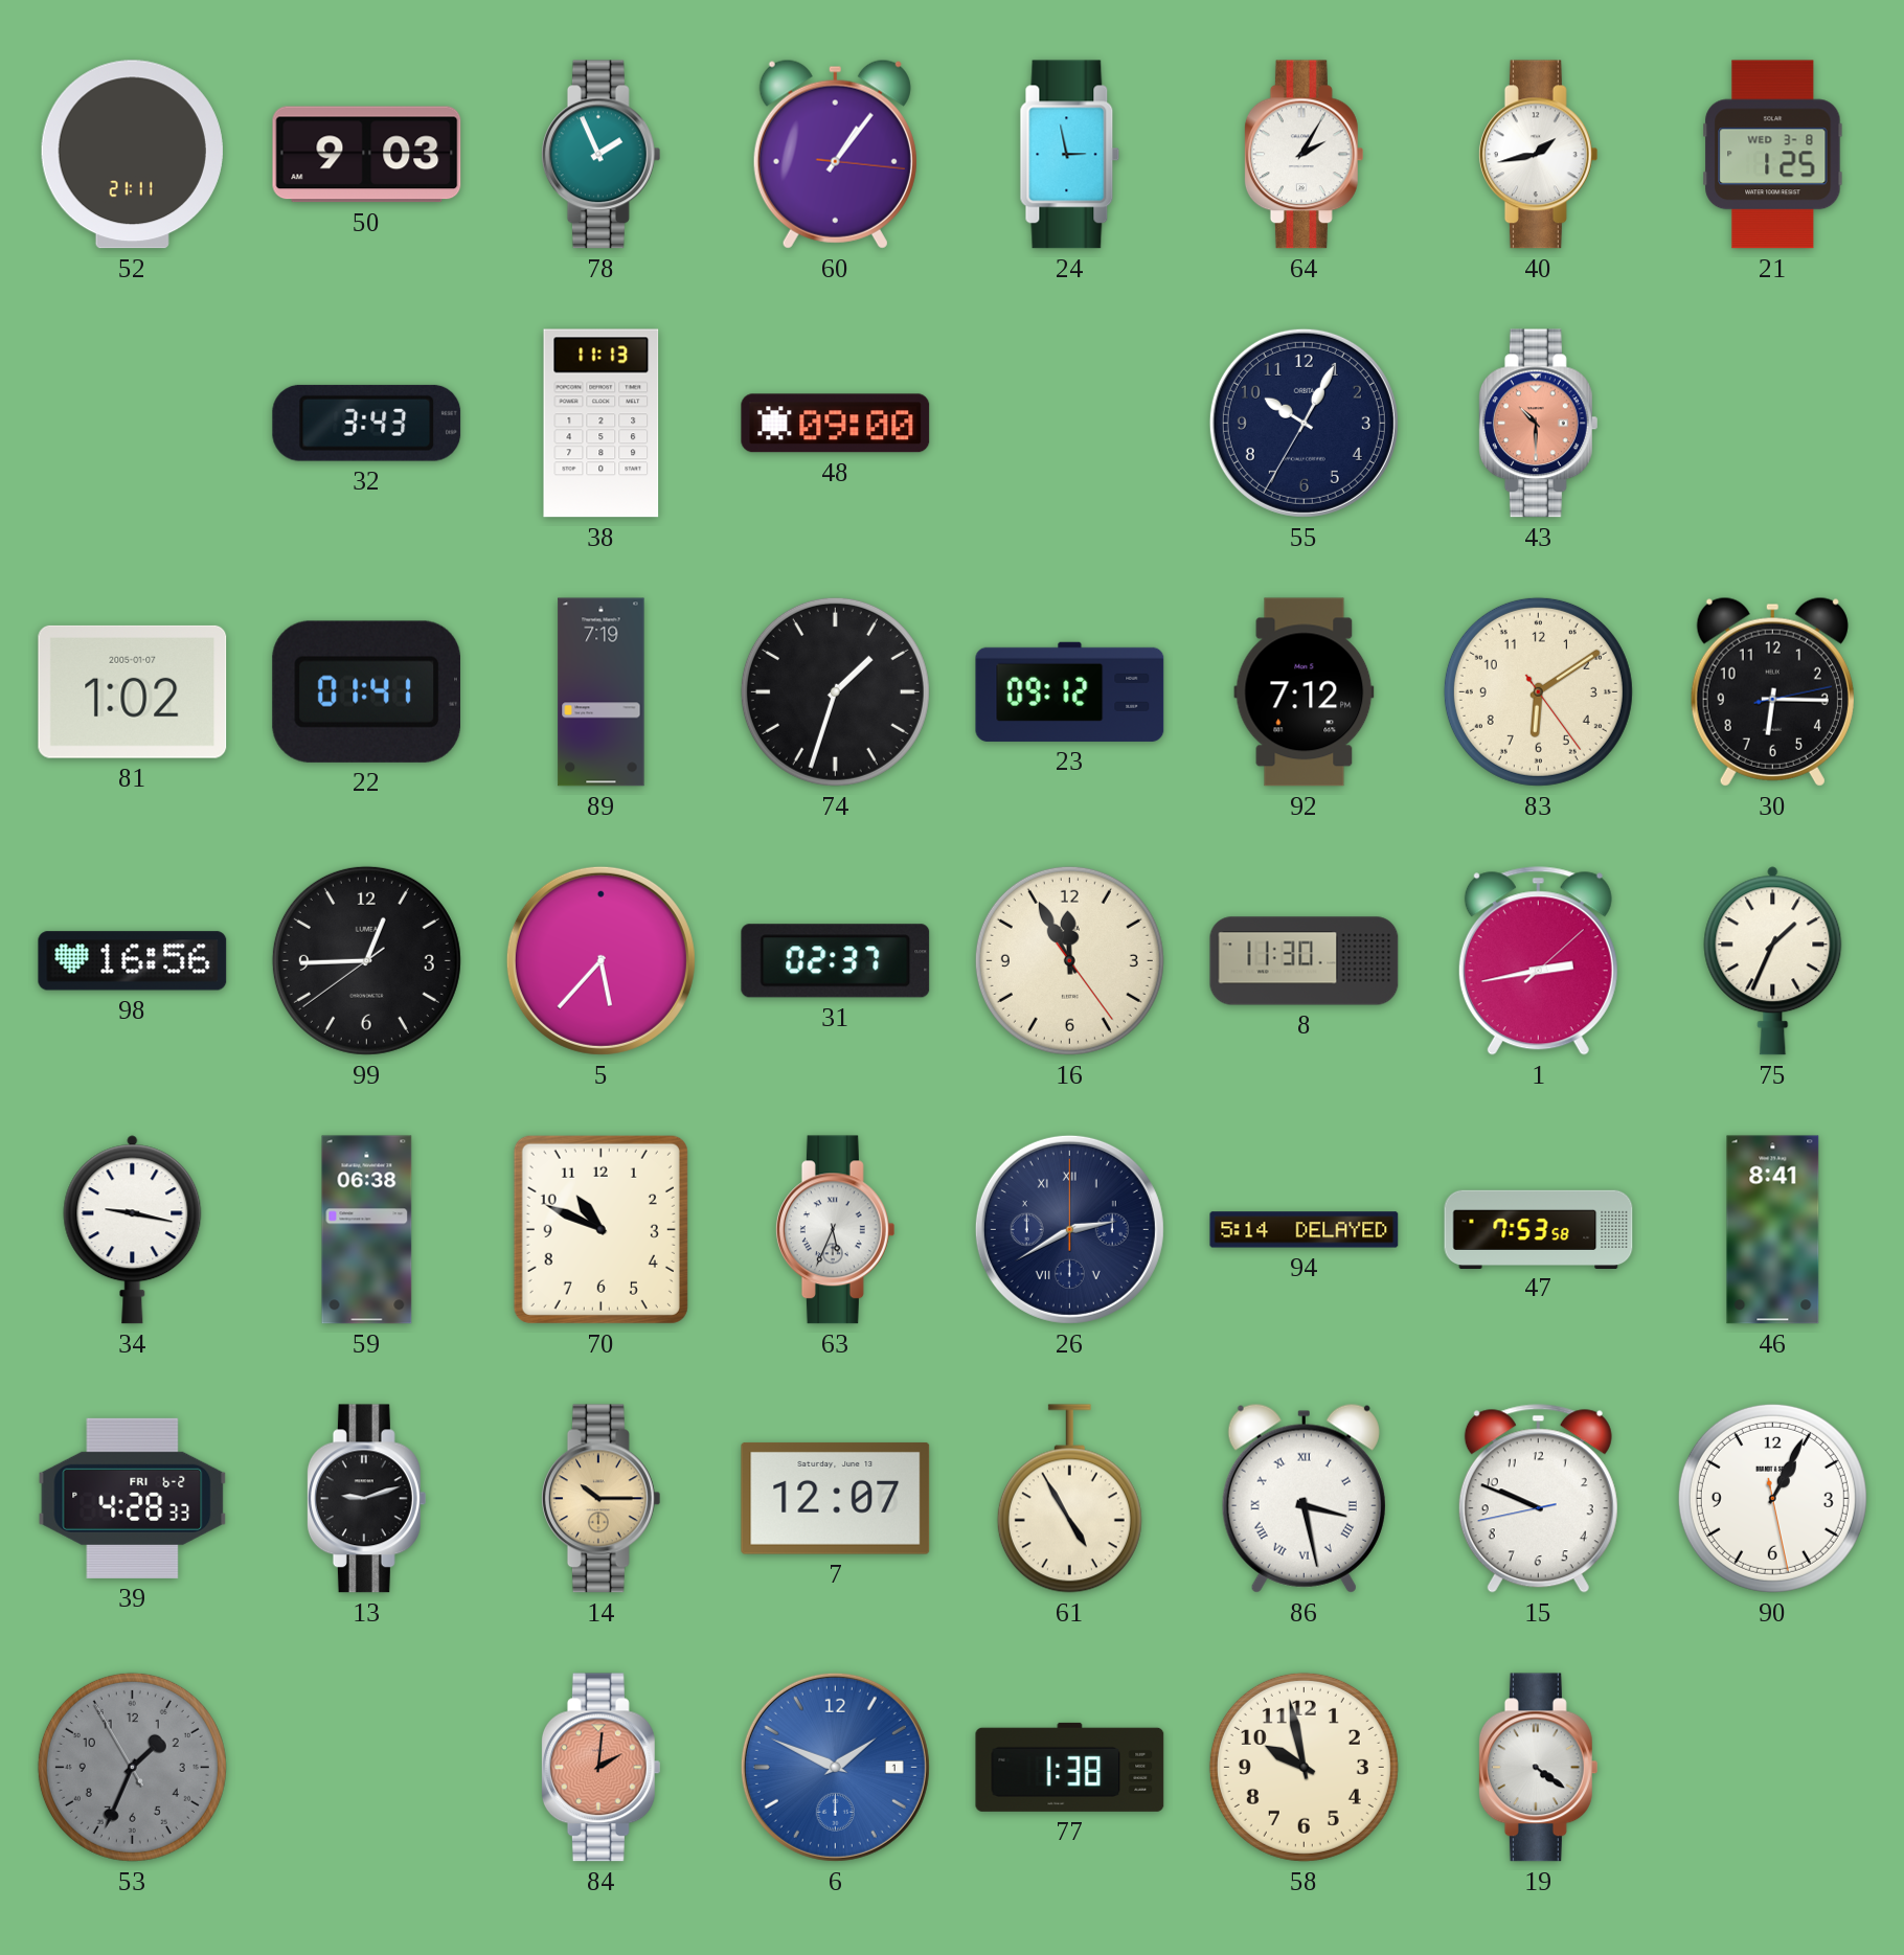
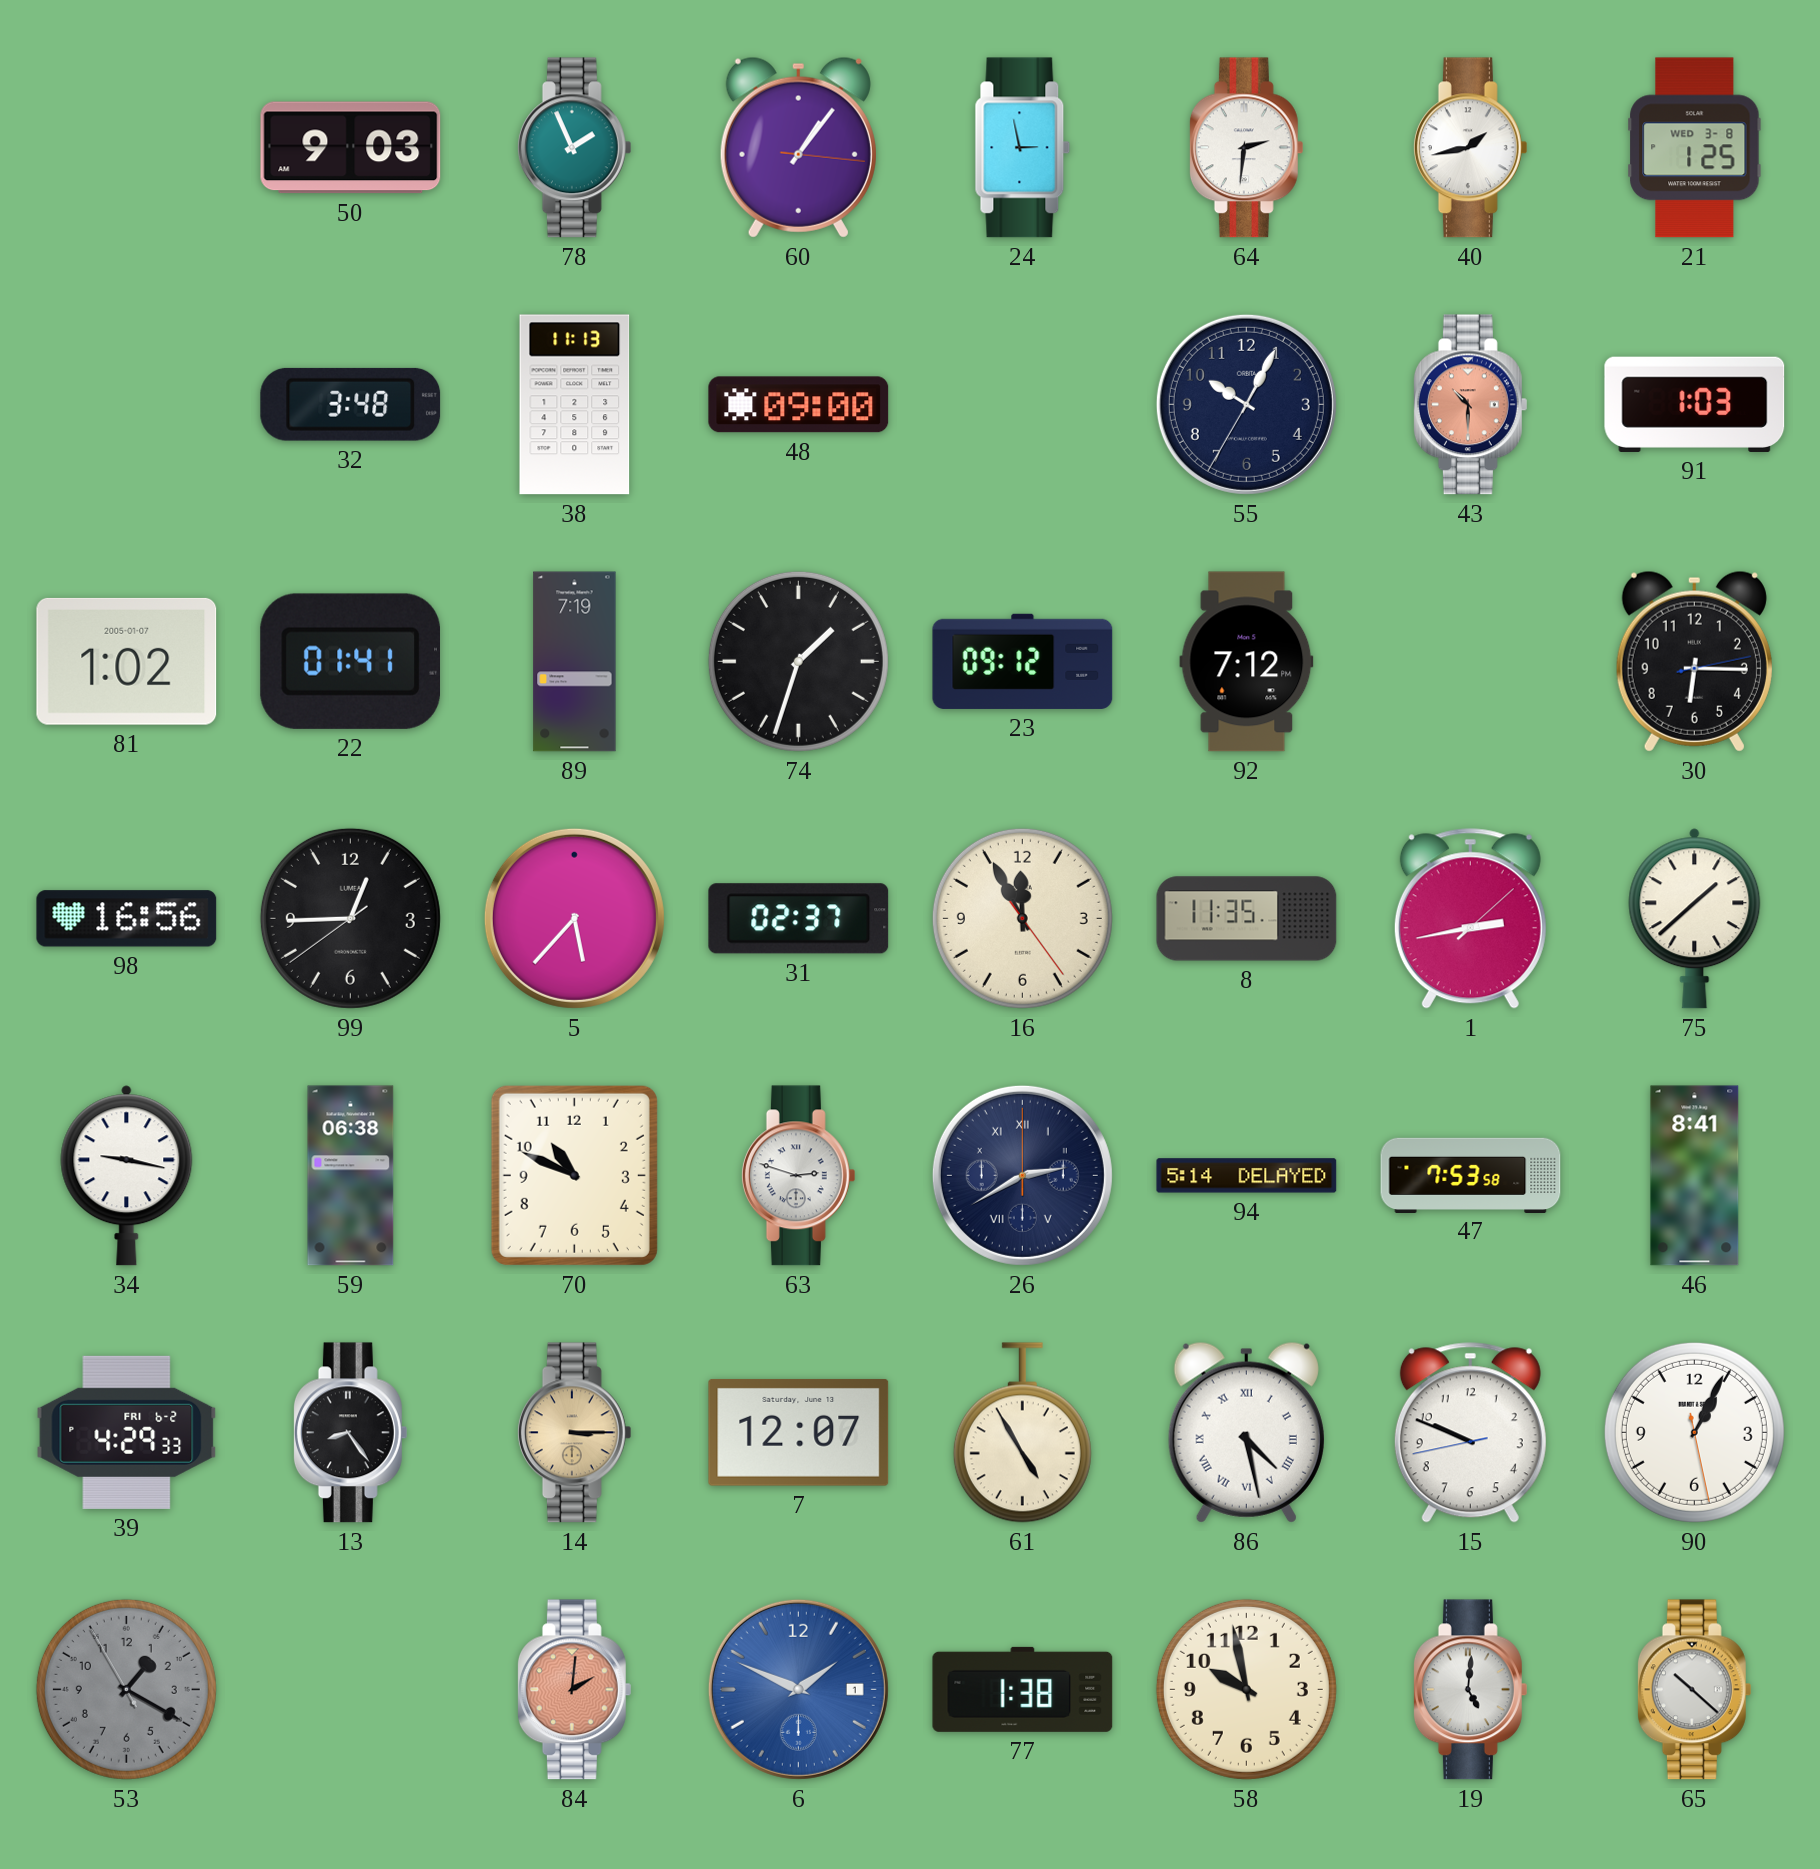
52: 21:11 -> none (132, 155)
64: 2:05 -> 2:31 (1246, 148)
32: 3:43 -> 3:48 (351, 404)
91: none -> 1:03 (1695, 404)
83: 6:09 -> none (1538, 691)
8: 11:30 -> 11:35 (1247, 919)
75: 1:34 -> 1:38 (1695, 919)
63: 5:34 -> 2:48 (798, 1176)
39: 4:28 -> 4:29 (127, 1432)
13: 9:12 -> 8:24 (350, 1433)
14: 10:15 -> 3:15 (574, 1433)
86: 3:28 -> 4:28 (1246, 1432)
53: 1:33 -> 1:19 (126, 1689)
19: 4:21 -> 5:01 (1470, 1690)
65: none -> 10:22 (1694, 1690)
